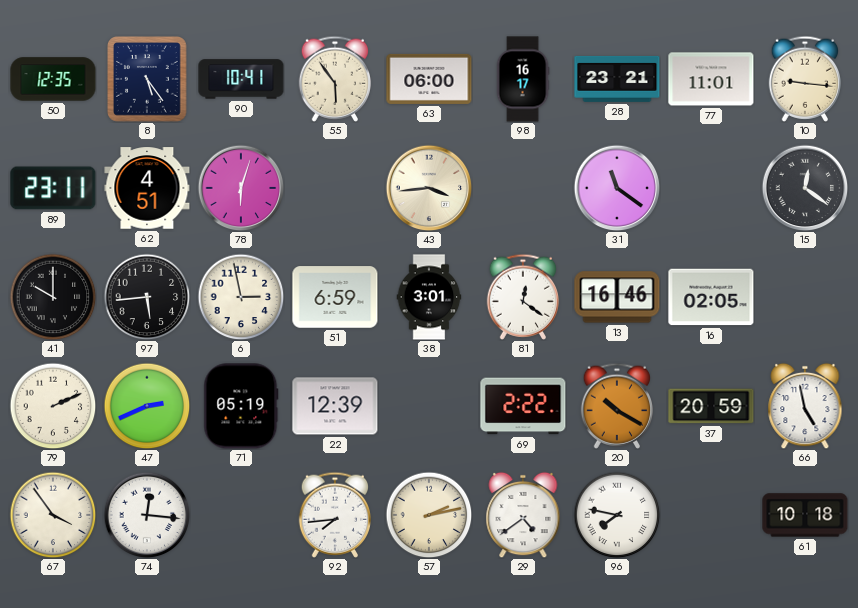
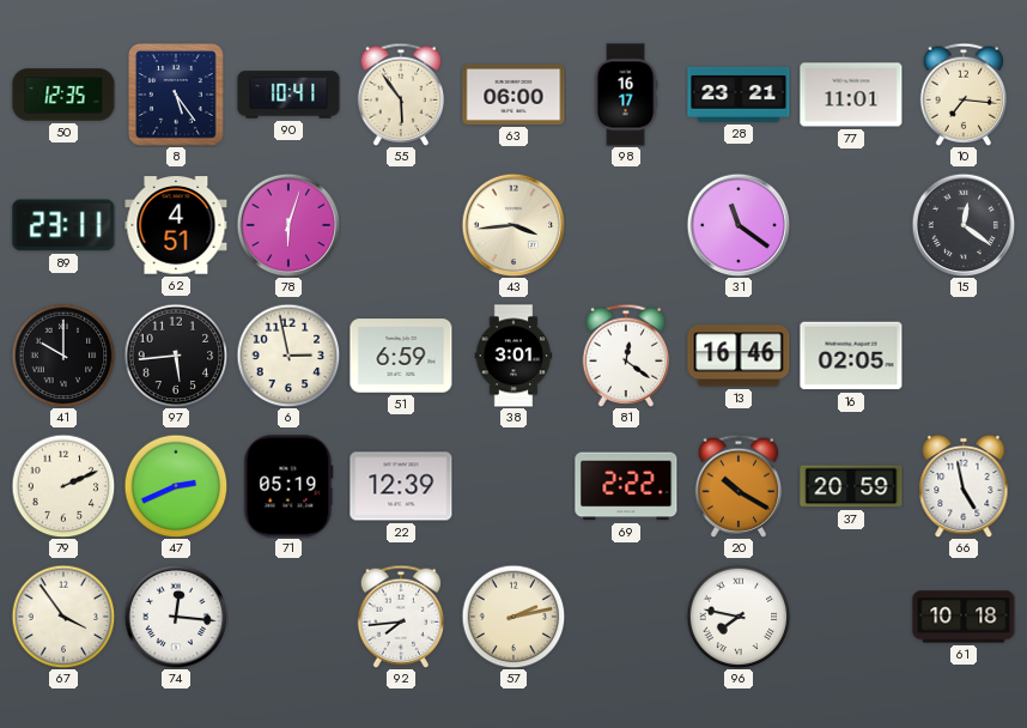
10: 9:16 -> 7:16 (964, 95)
29: 4:39 -> none (523, 515)
